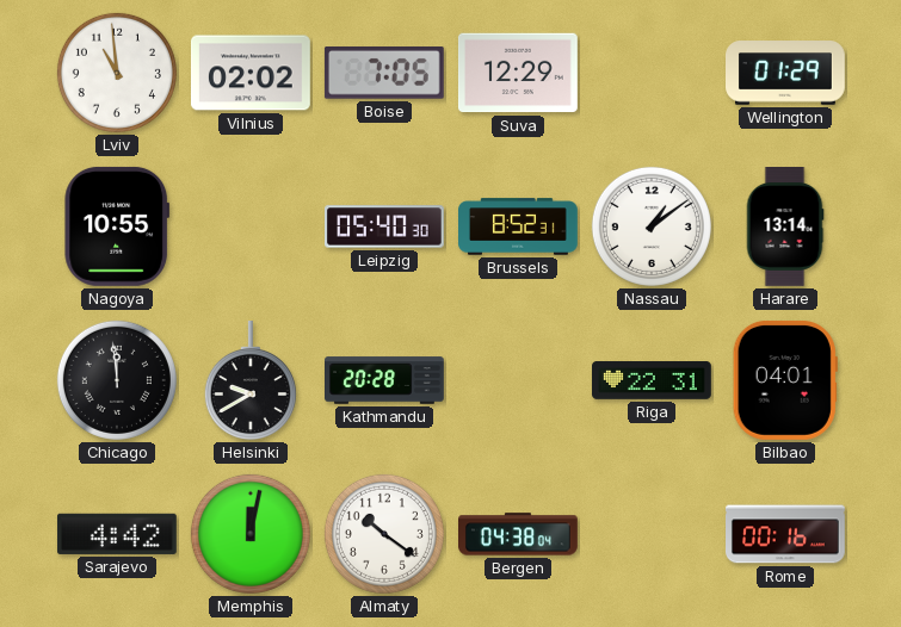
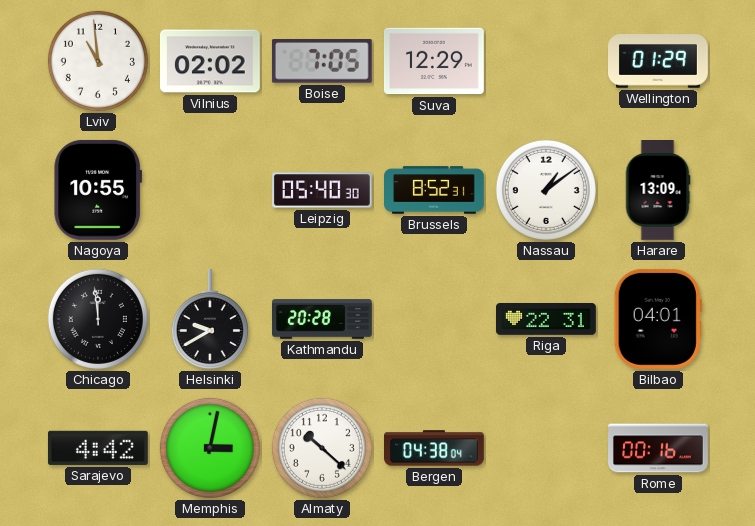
Harare: 13:14 -> 13:09 (658, 191)
Memphis: 12:02 -> 3:02 (210, 448)
Almaty: 10:21 -> 10:22 (322, 448)
